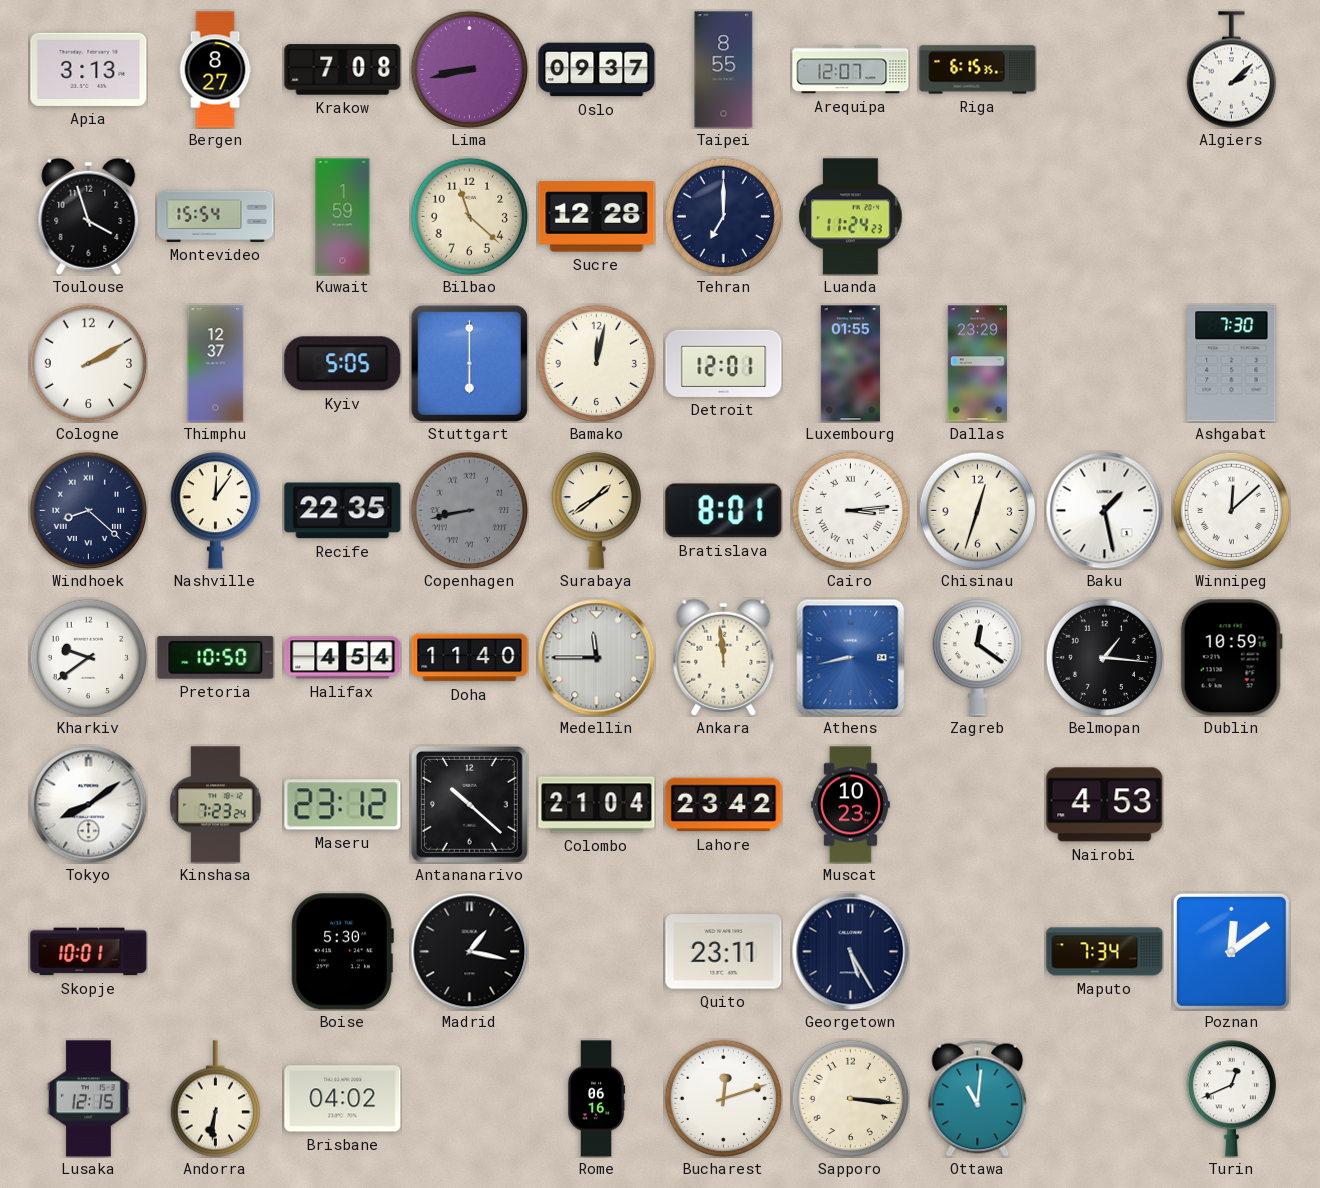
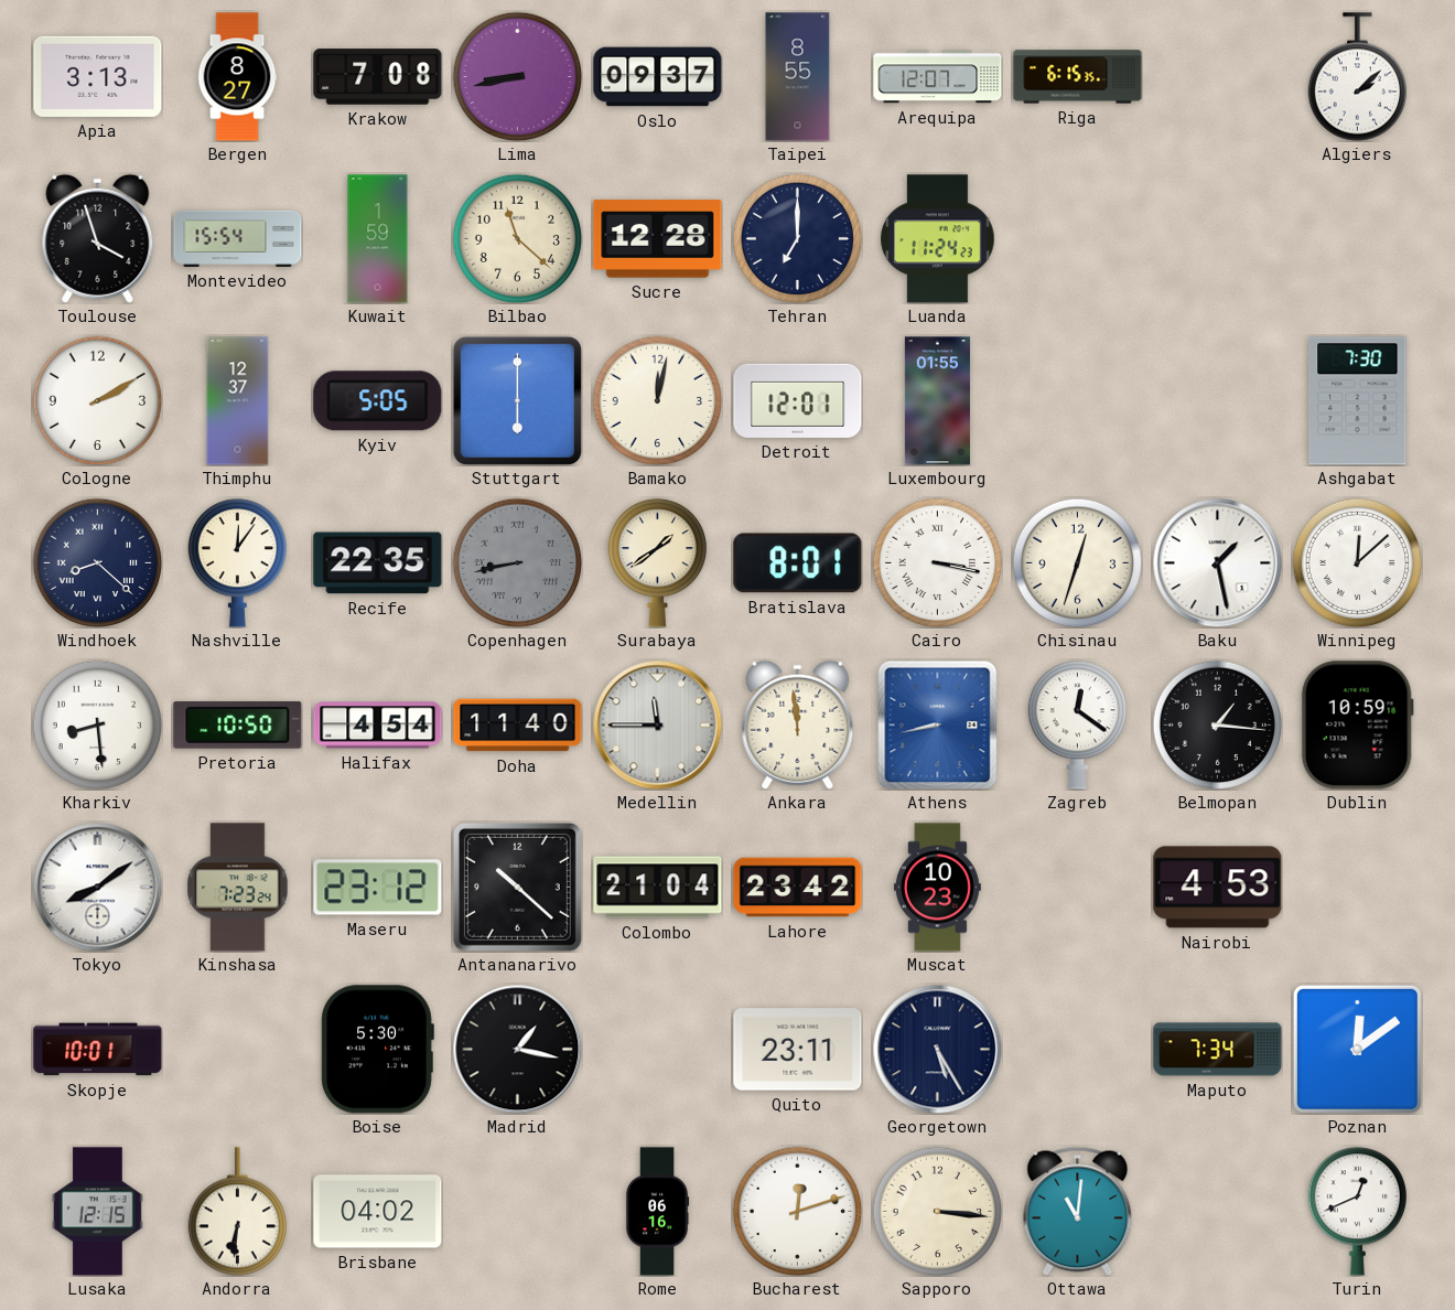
Dallas: 23:29 -> none (977, 364)
Cairo: 3:14 -> 3:17 (937, 562)
Kharkiv: 9:39 -> 8:29 (97, 724)
